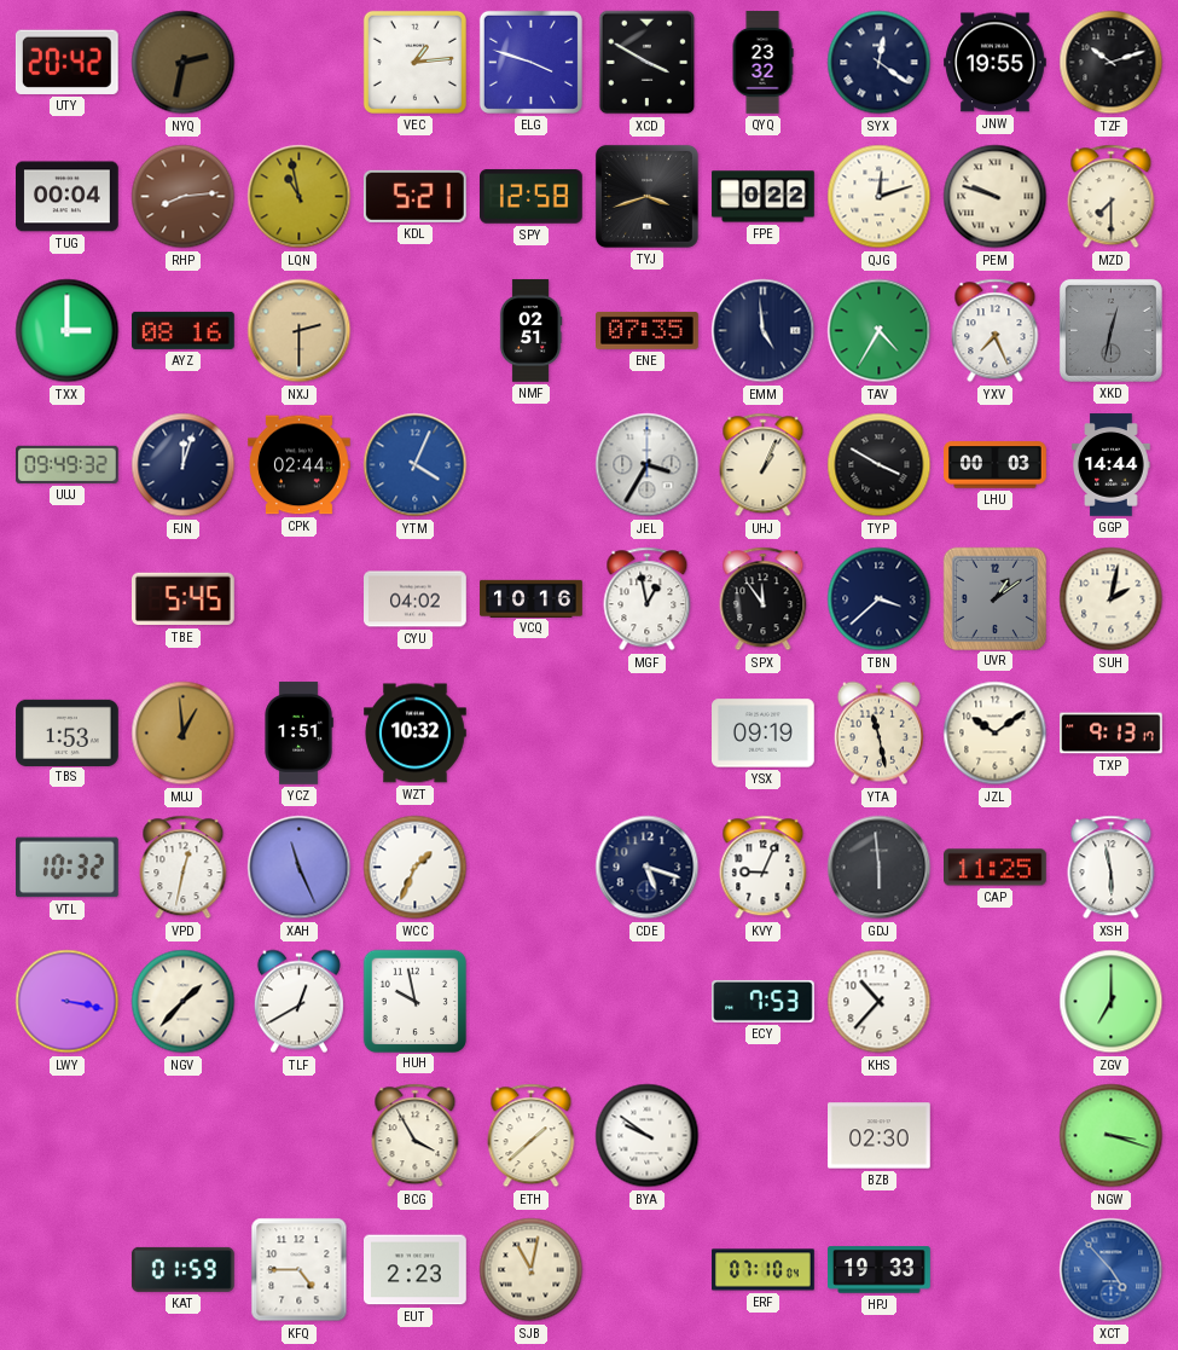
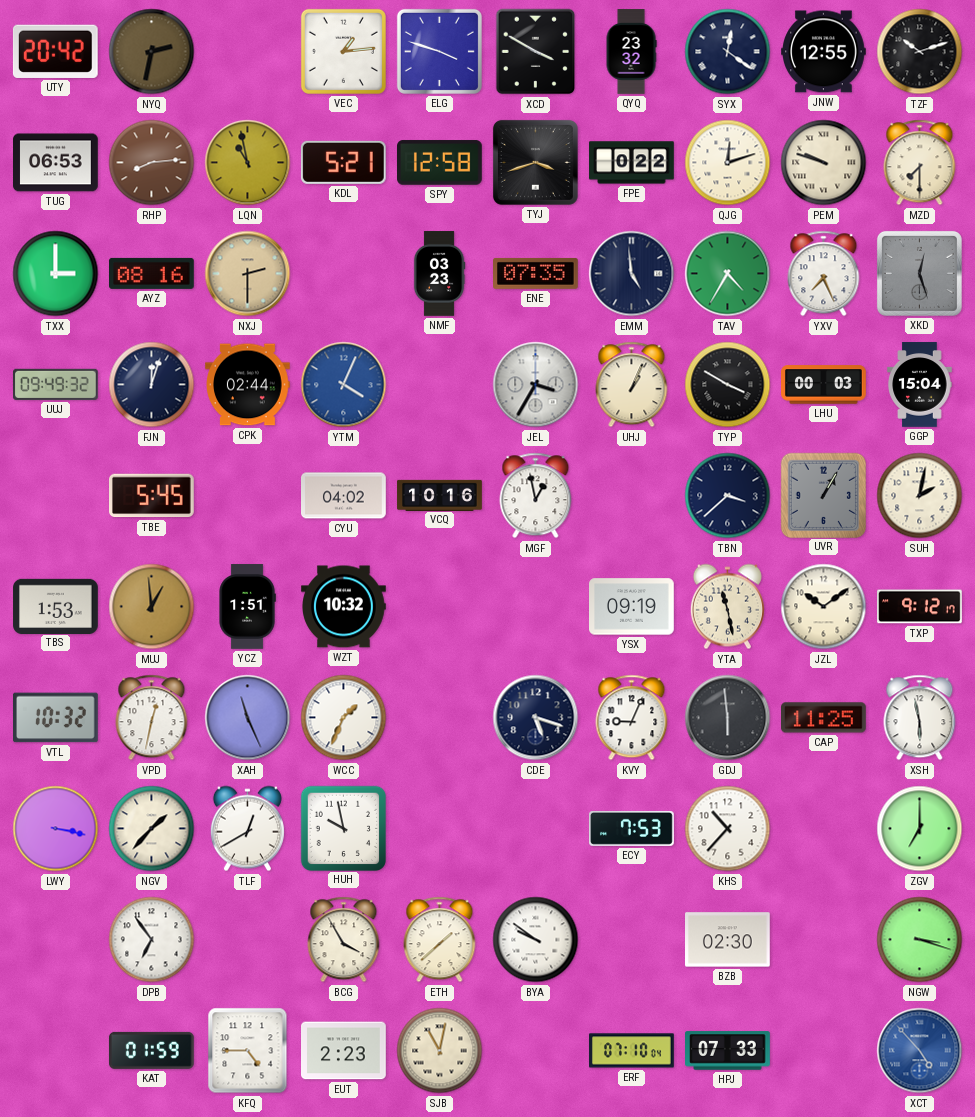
JNW: 19:55 -> 12:55 (824, 52)
TUG: 00:04 -> 06:53 (56, 163)
NMF: 02:51 -> 03:23 (439, 274)
XKD: 12:32 -> 12:27 (919, 273)
GGP: 14:44 -> 15:04 (920, 385)
SPX: 11:54 -> none (764, 599)
UVR: 1:09 -> 1:05 (823, 495)
TXP: 9:13 -> 9:12 (920, 607)
DPB: none -> 6:54 (152, 940)
HPJ: 19:33 -> 07:33 (728, 1051)
